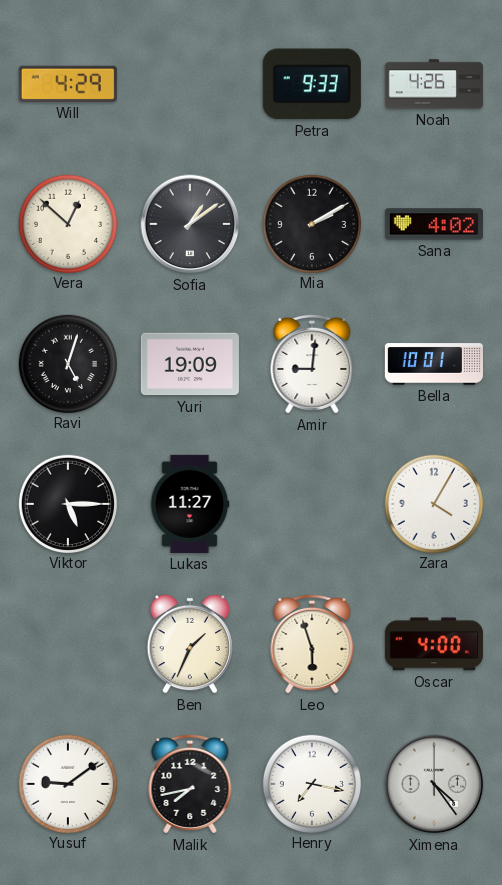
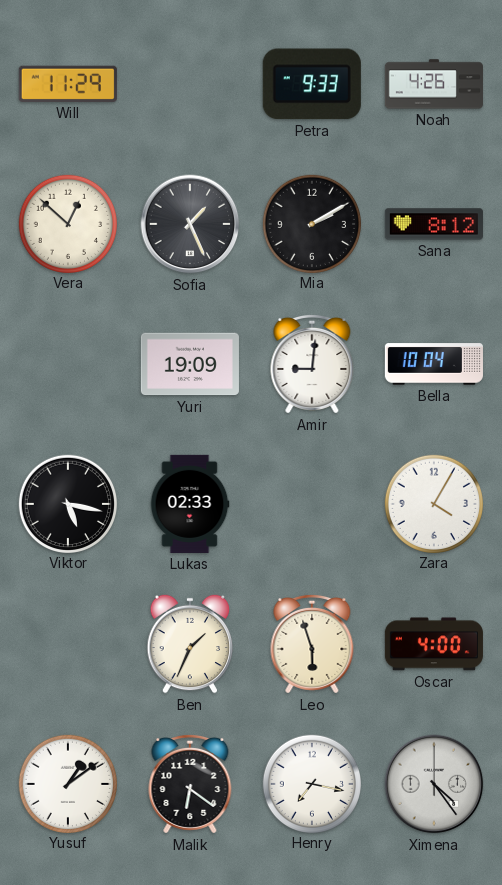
Will: 4:29 -> 11:29 (68, 84)
Sofia: 1:09 -> 1:26 (190, 224)
Sana: 4:02 -> 8:12 (434, 224)
Ravi: 5:03 -> none (67, 363)
Bella: 10:01 -> 10:04 (434, 364)
Viktor: 5:15 -> 5:17 (67, 503)
Lukas: 11:27 -> 02:33 (190, 504)
Yusuf: 9:09 -> 1:09 (67, 783)
Malik: 7:43 -> 6:21 (190, 784)
